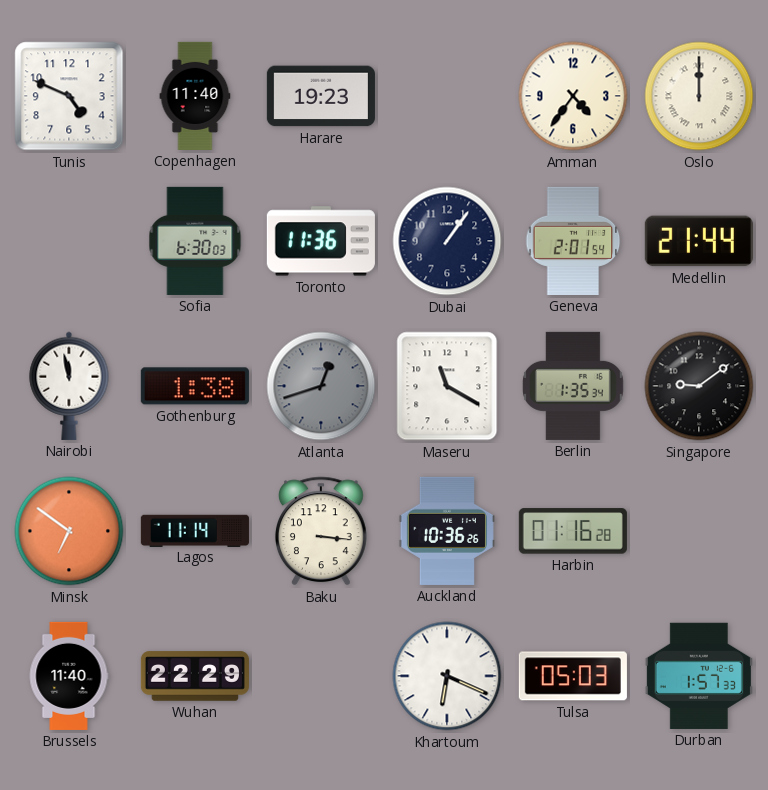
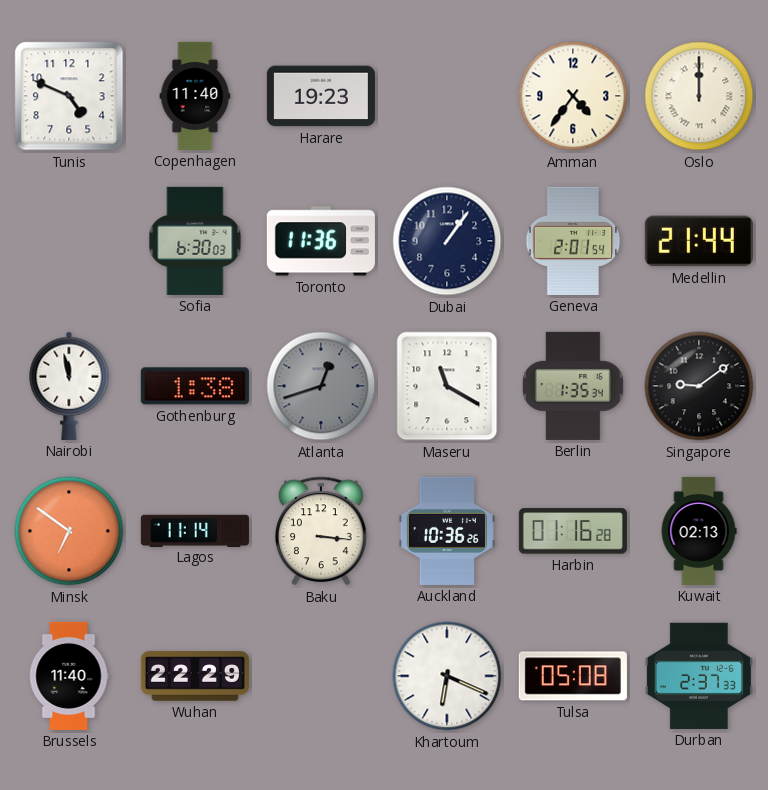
Kuwait: none -> 02:13 (699, 531)
Tulsa: 05:03 -> 05:08 (573, 676)
Durban: 1:57 -> 2:37 (699, 676)
